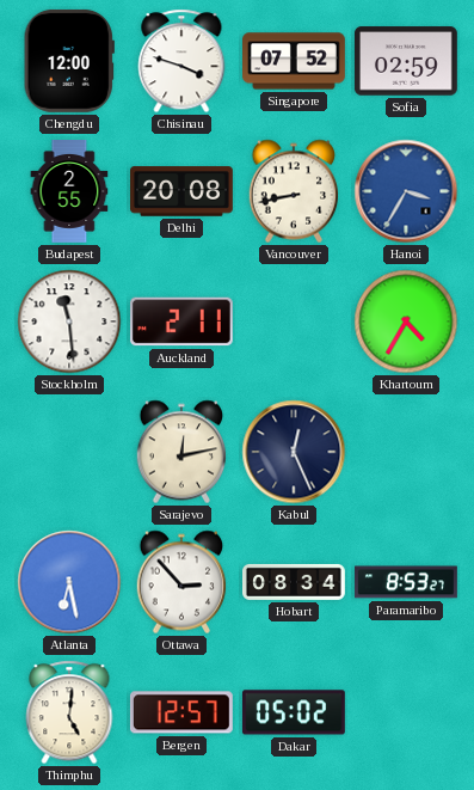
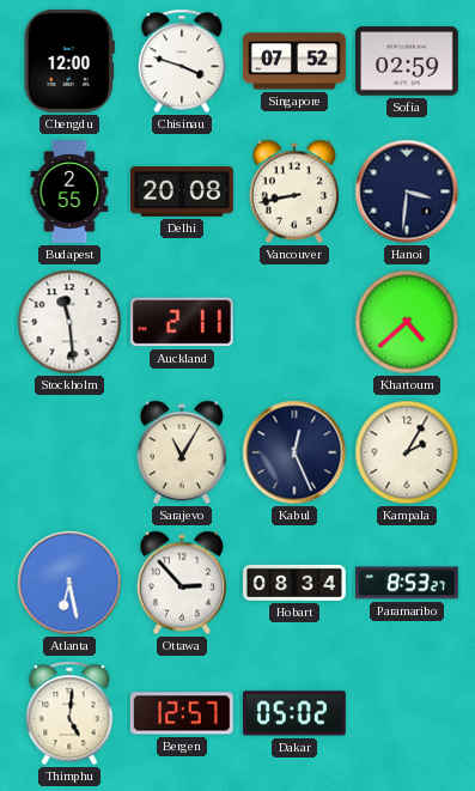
Hanoi: 3:35 -> 3:31 (407, 191)
Hanoi dial: blue -> navy (407, 191)
Khartoum: 4:35 -> 4:38 (407, 322)
Sarajevo: 12:13 -> 11:05 (182, 452)
Kampala: none -> 2:05 (407, 452)
